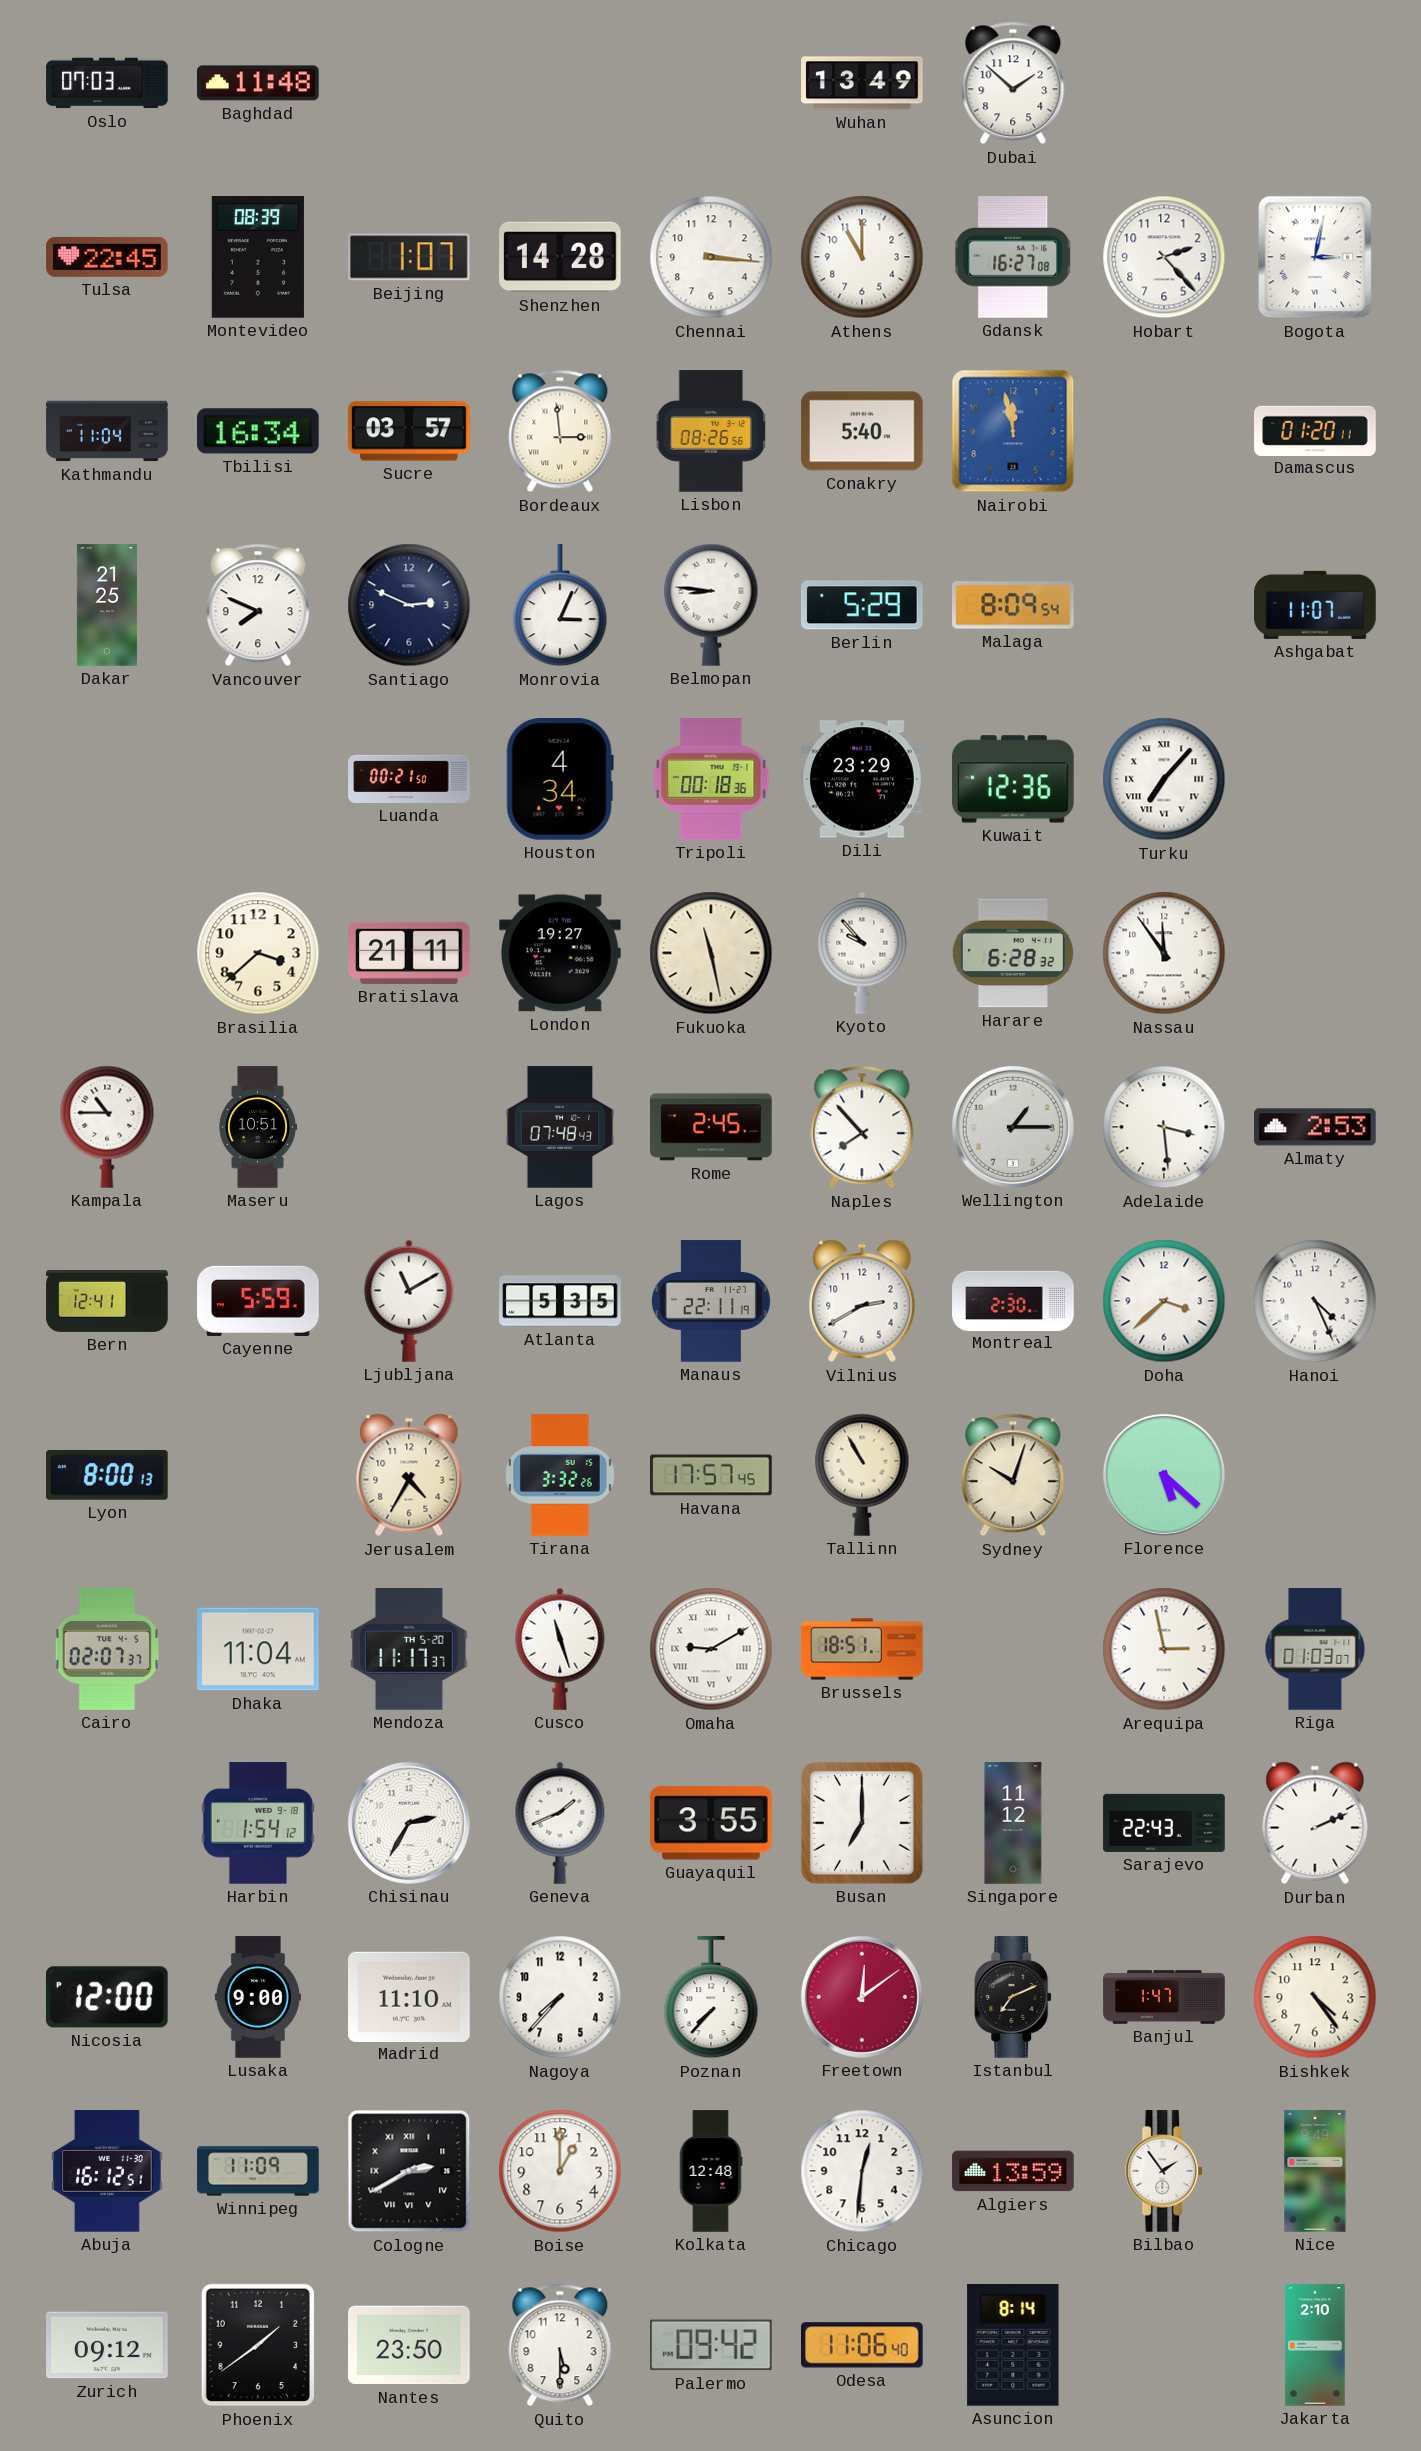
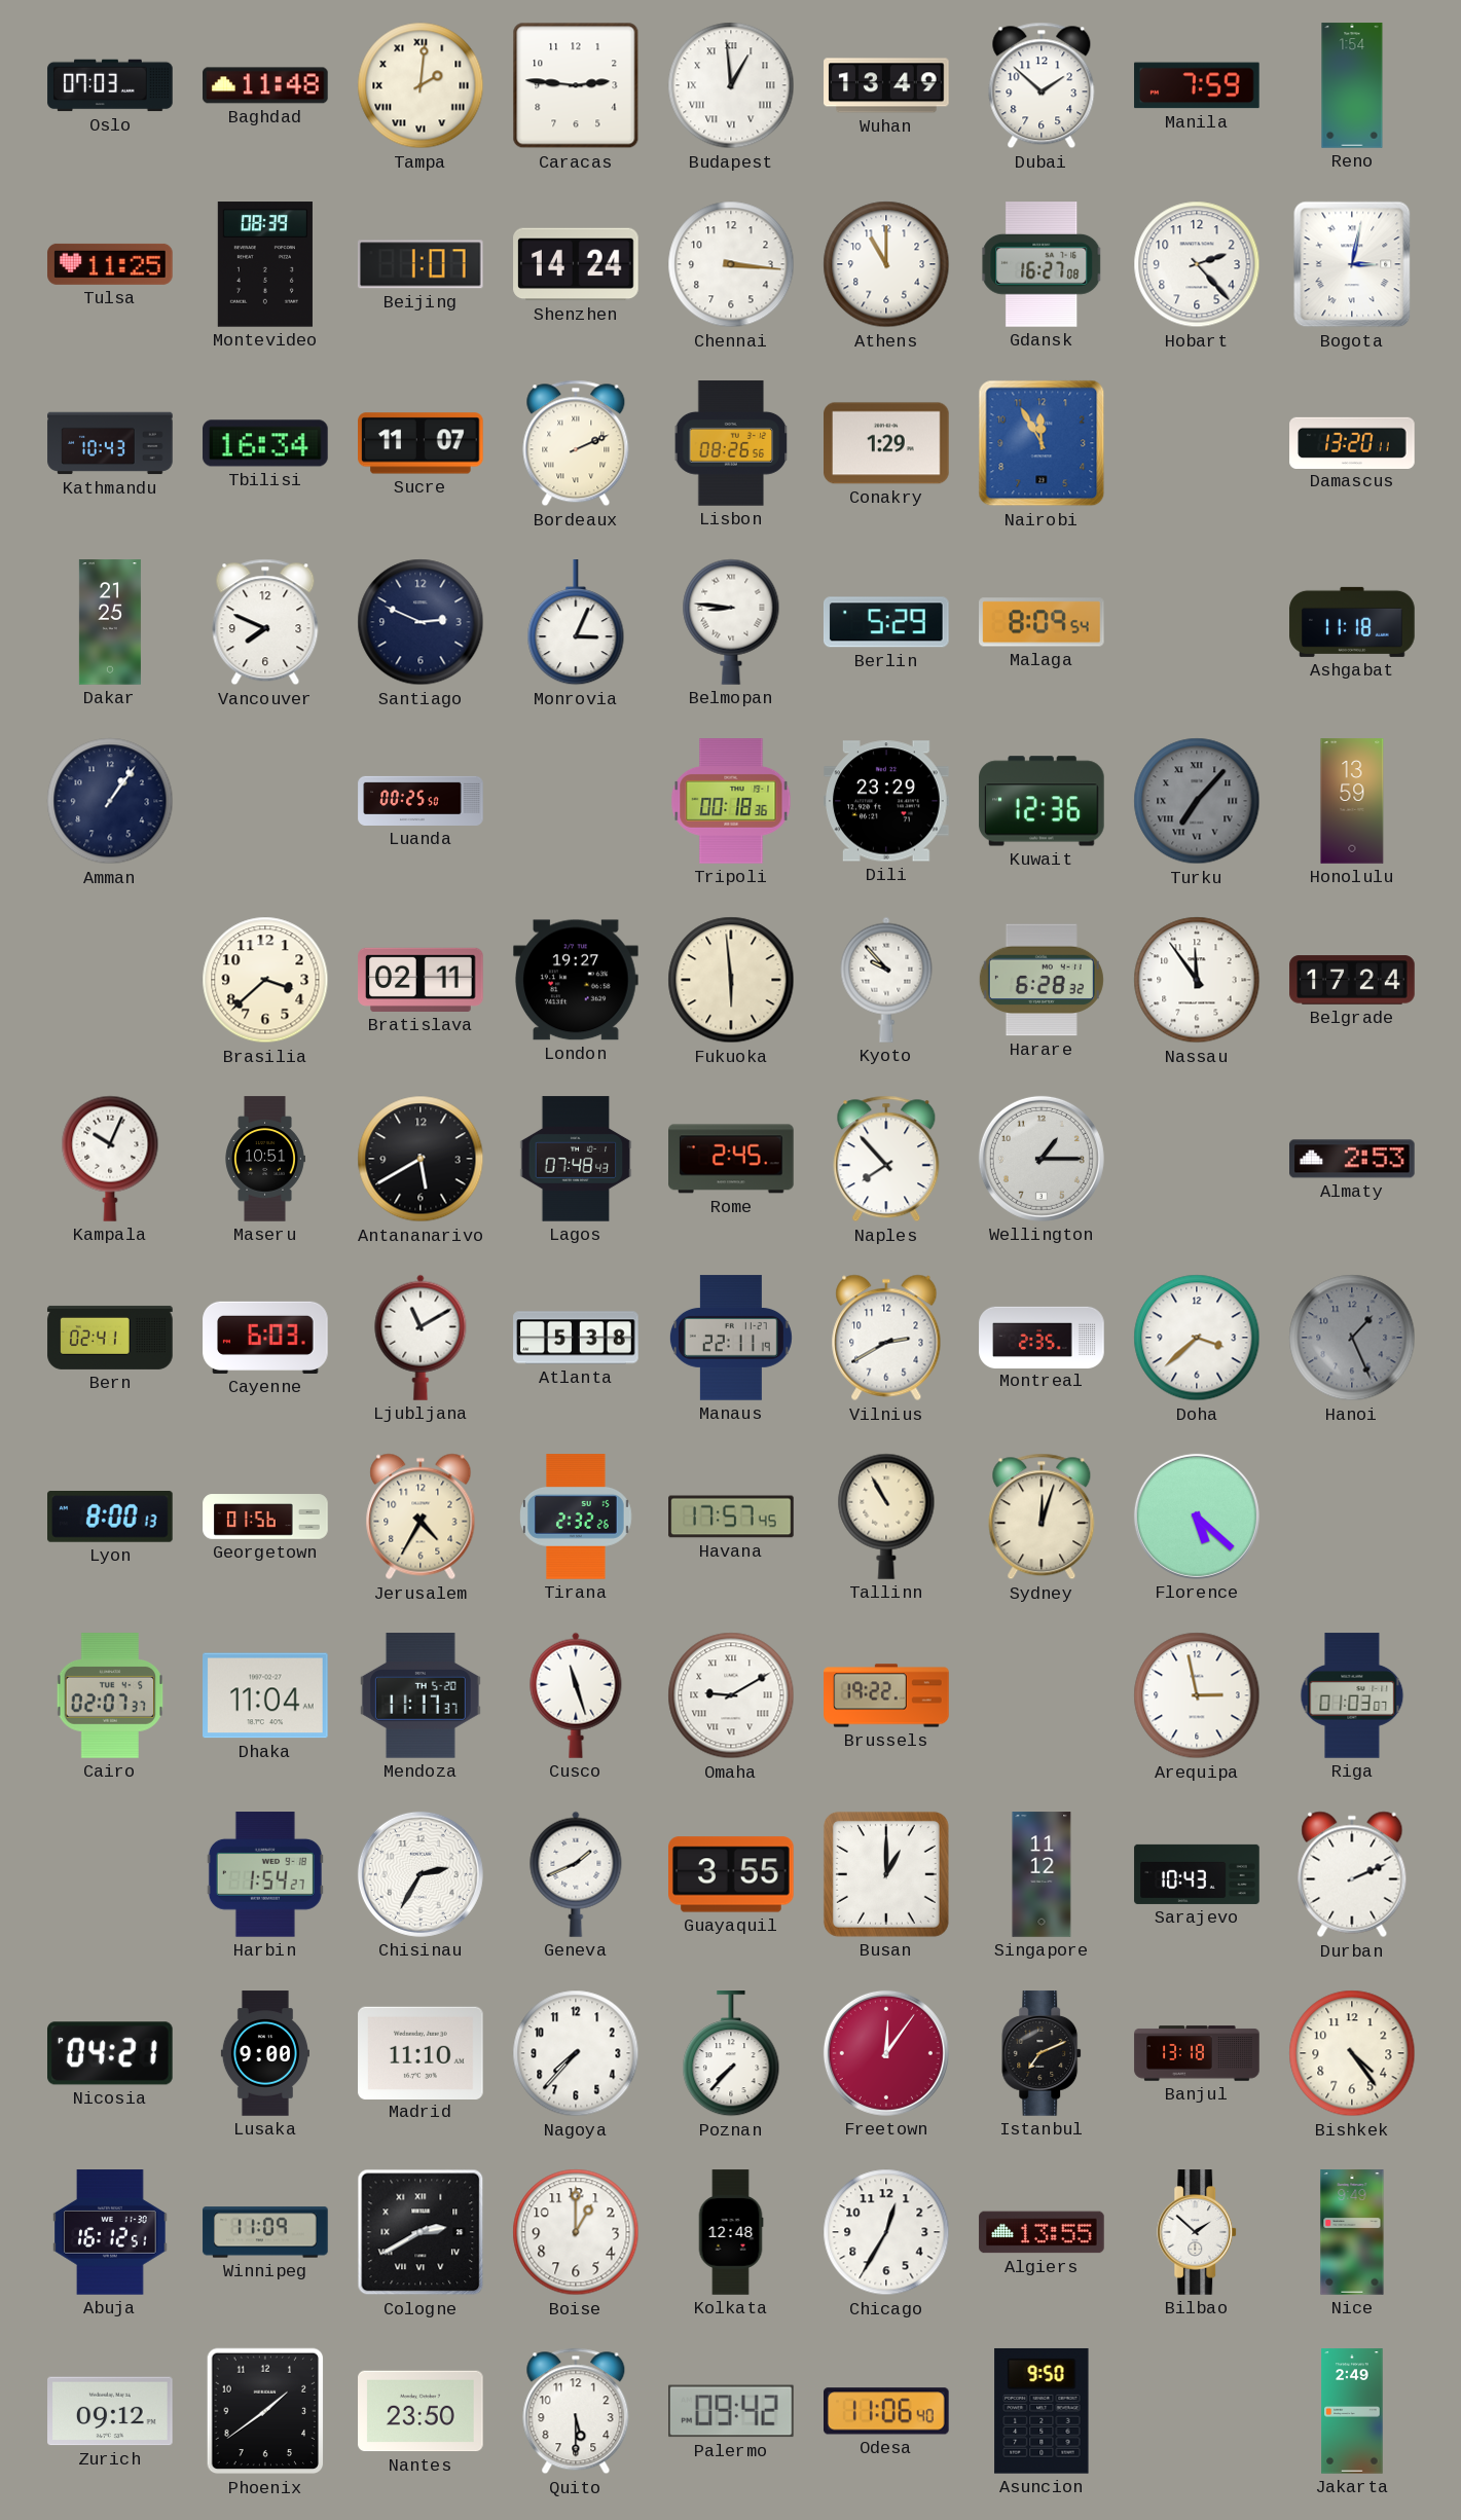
Tampa: none -> 2:01 (421, 85)
Caracas: none -> 2:46 (576, 85)
Budapest: none -> 12:59 (731, 85)
Manila: none -> 7:59 (1197, 85)
Reno: none -> 1:54 (1352, 85)
Tulsa: 22:45 -> 11:25 (110, 264)
Shenzhen: 14:28 -> 14:24 (576, 264)
Kathmandu: 11:04 -> 10:43 (110, 443)
Sucre: 03:57 -> 11:07 (421, 443)
Bordeaux: 2:59 -> 2:11 (576, 443)
Conakry: 5:40 -> 1:29 (886, 443)
Nairobi: 11:58 -> 11:55 (1042, 443)
Damascus: 01:20 -> 13:20 (1352, 442)
Ashgabat: 11:07 -> 11:18 (1352, 622)
Amman: none -> 1:06 (110, 801)
Luanda: 00:21 -> 00:25 (421, 801)
Houston: 4:34 -> none (560, 780)
Turku dial: white -> grey (1197, 801)
Honolulu: none -> 13:59 (1352, 801)
Bratislava: 21:11 -> 02:11 (421, 980)
Fukuoka: 11:28 -> 5:59 (731, 980)
Belgrade: none -> 17:24 (1352, 980)
Kampala: 10:45 -> 10:04 (110, 1159)
Antananarivo: none -> 5:40 (421, 1159)
Adelaide: 3:29 -> none (1164, 1127)
Bern: 12:41 -> 02:41 (110, 1338)
Cayenne: 5:59 -> 6:03 (265, 1338)
Atlanta: 5:35 -> 5:38 (576, 1338)
Montreal: 2:30 -> 2:35 (1042, 1337)
Hanoi: 4:26 -> 1:26 (1352, 1338)
Hanoi dial: white -> grey (1352, 1338)
Georgetown: none -> 01:56 (265, 1517)
Tirana: 3:32 -> 2:32 (576, 1517)
Sydney: 10:03 -> 12:03 (1042, 1517)
Brussels: 18:51 -> 19:22 (886, 1695)
Harbin: 1:54:12 -> 1:54:27 (265, 1874)
Busan: 7:00 -> 1:00 (886, 1874)
Sarajevo: 22:43 -> 10:43 (1197, 1874)
Nicosia: 12:00 -> 04:21 (111, 2053)
Freetown: 12:09 -> 12:06 (886, 2053)
Banjul: 1:47 -> 13:18 (1197, 2053)
Chicago: 12:31 -> 12:35 (886, 2232)
Algiers: 13:59 -> 13:55 (1042, 2232)
Bilbao: 1:54 -> 1:52 (1198, 2232)
Asuncion: 8:14 -> 9:50 (1042, 2411)
Jakarta: 2:10 -> 2:49 (1352, 2411)
